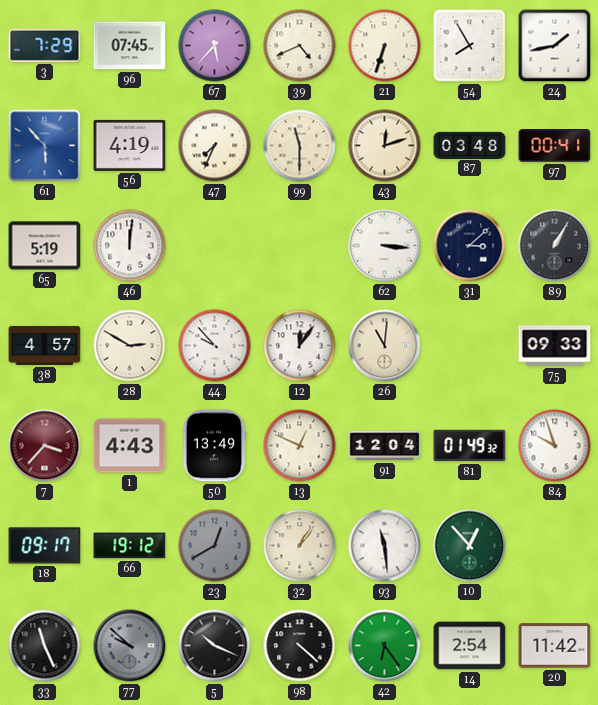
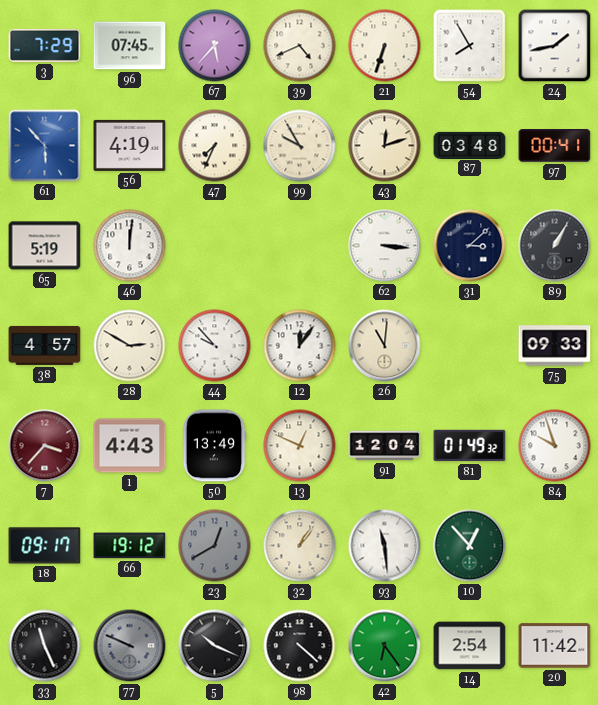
99: 11:30 -> 9:55 (300, 146)
77: 9:52 -> 9:49 (130, 646)
